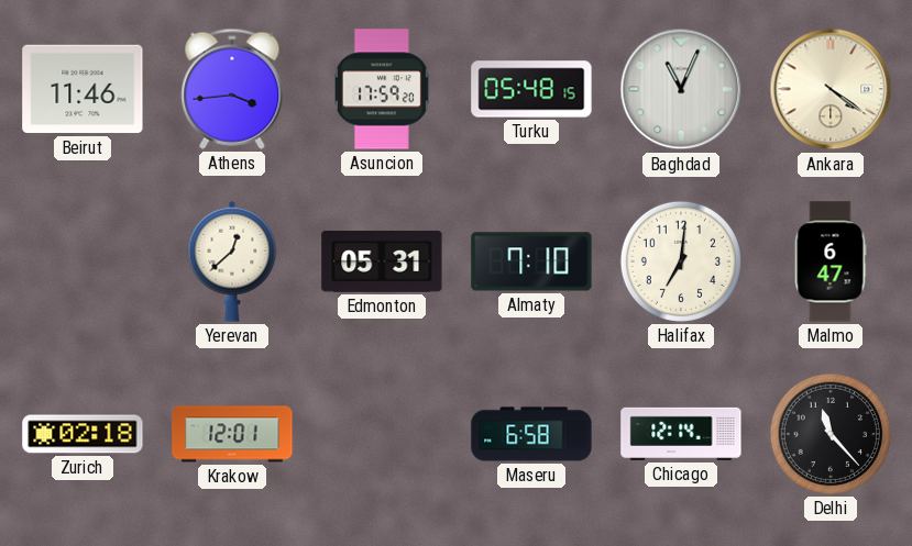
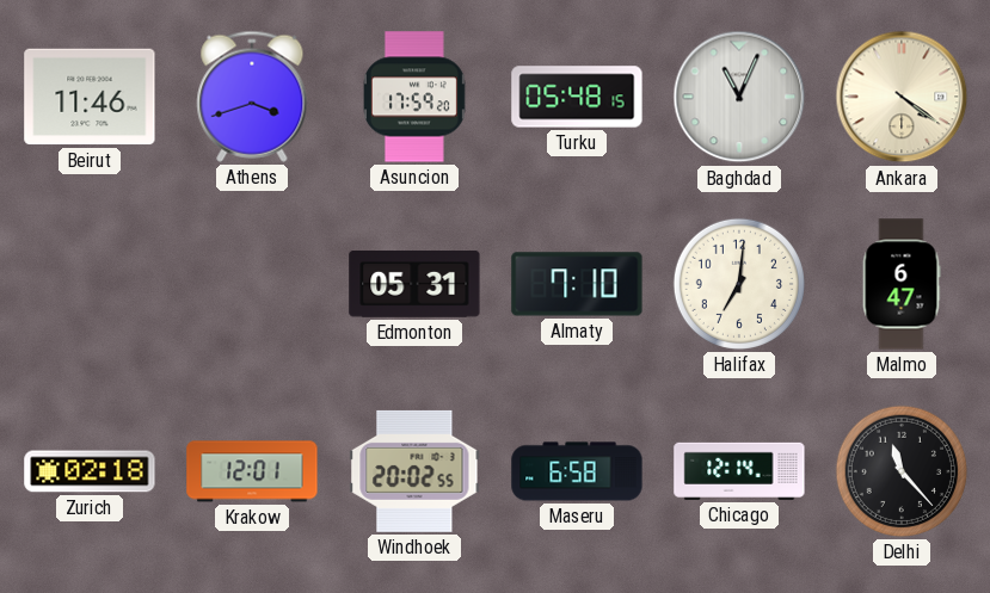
Athens: 3:44 -> 3:42 (252, 97)
Yerevan: 12:38 -> none (232, 261)
Windhoek: none -> 20:02 (414, 471)
